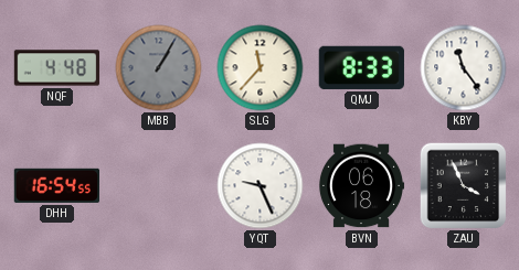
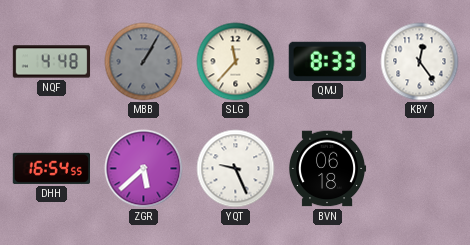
KBY: 11:24 -> 12:24 (420, 62)
ZGR: none -> 5:38 (144, 169)
ZAU: 3:56 -> none (464, 186)
